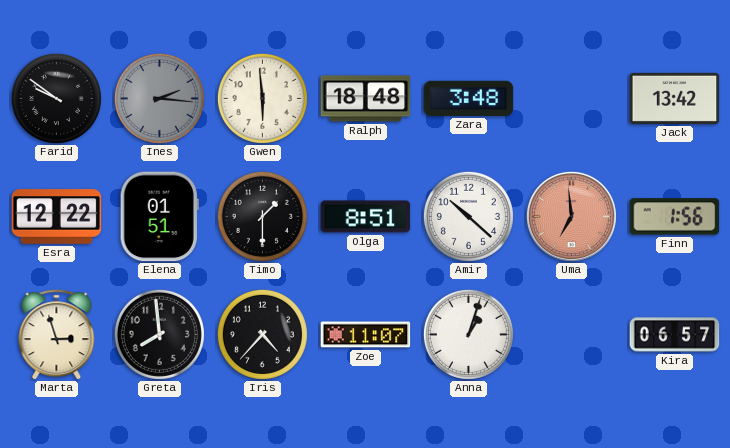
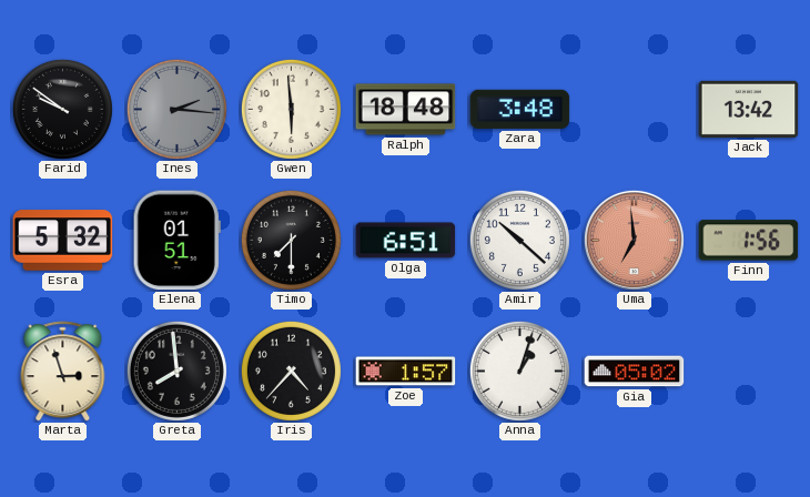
Esra: 12:22 -> 5:32 (63, 241)
Timo: 1:30 -> 7:30 (291, 240)
Olga: 8:51 -> 6:51 (406, 241)
Zoe: 11:07 -> 1:57 (406, 372)
Gia: none -> 05:02 (635, 372)
Kira: 06:57 -> none (675, 335)
